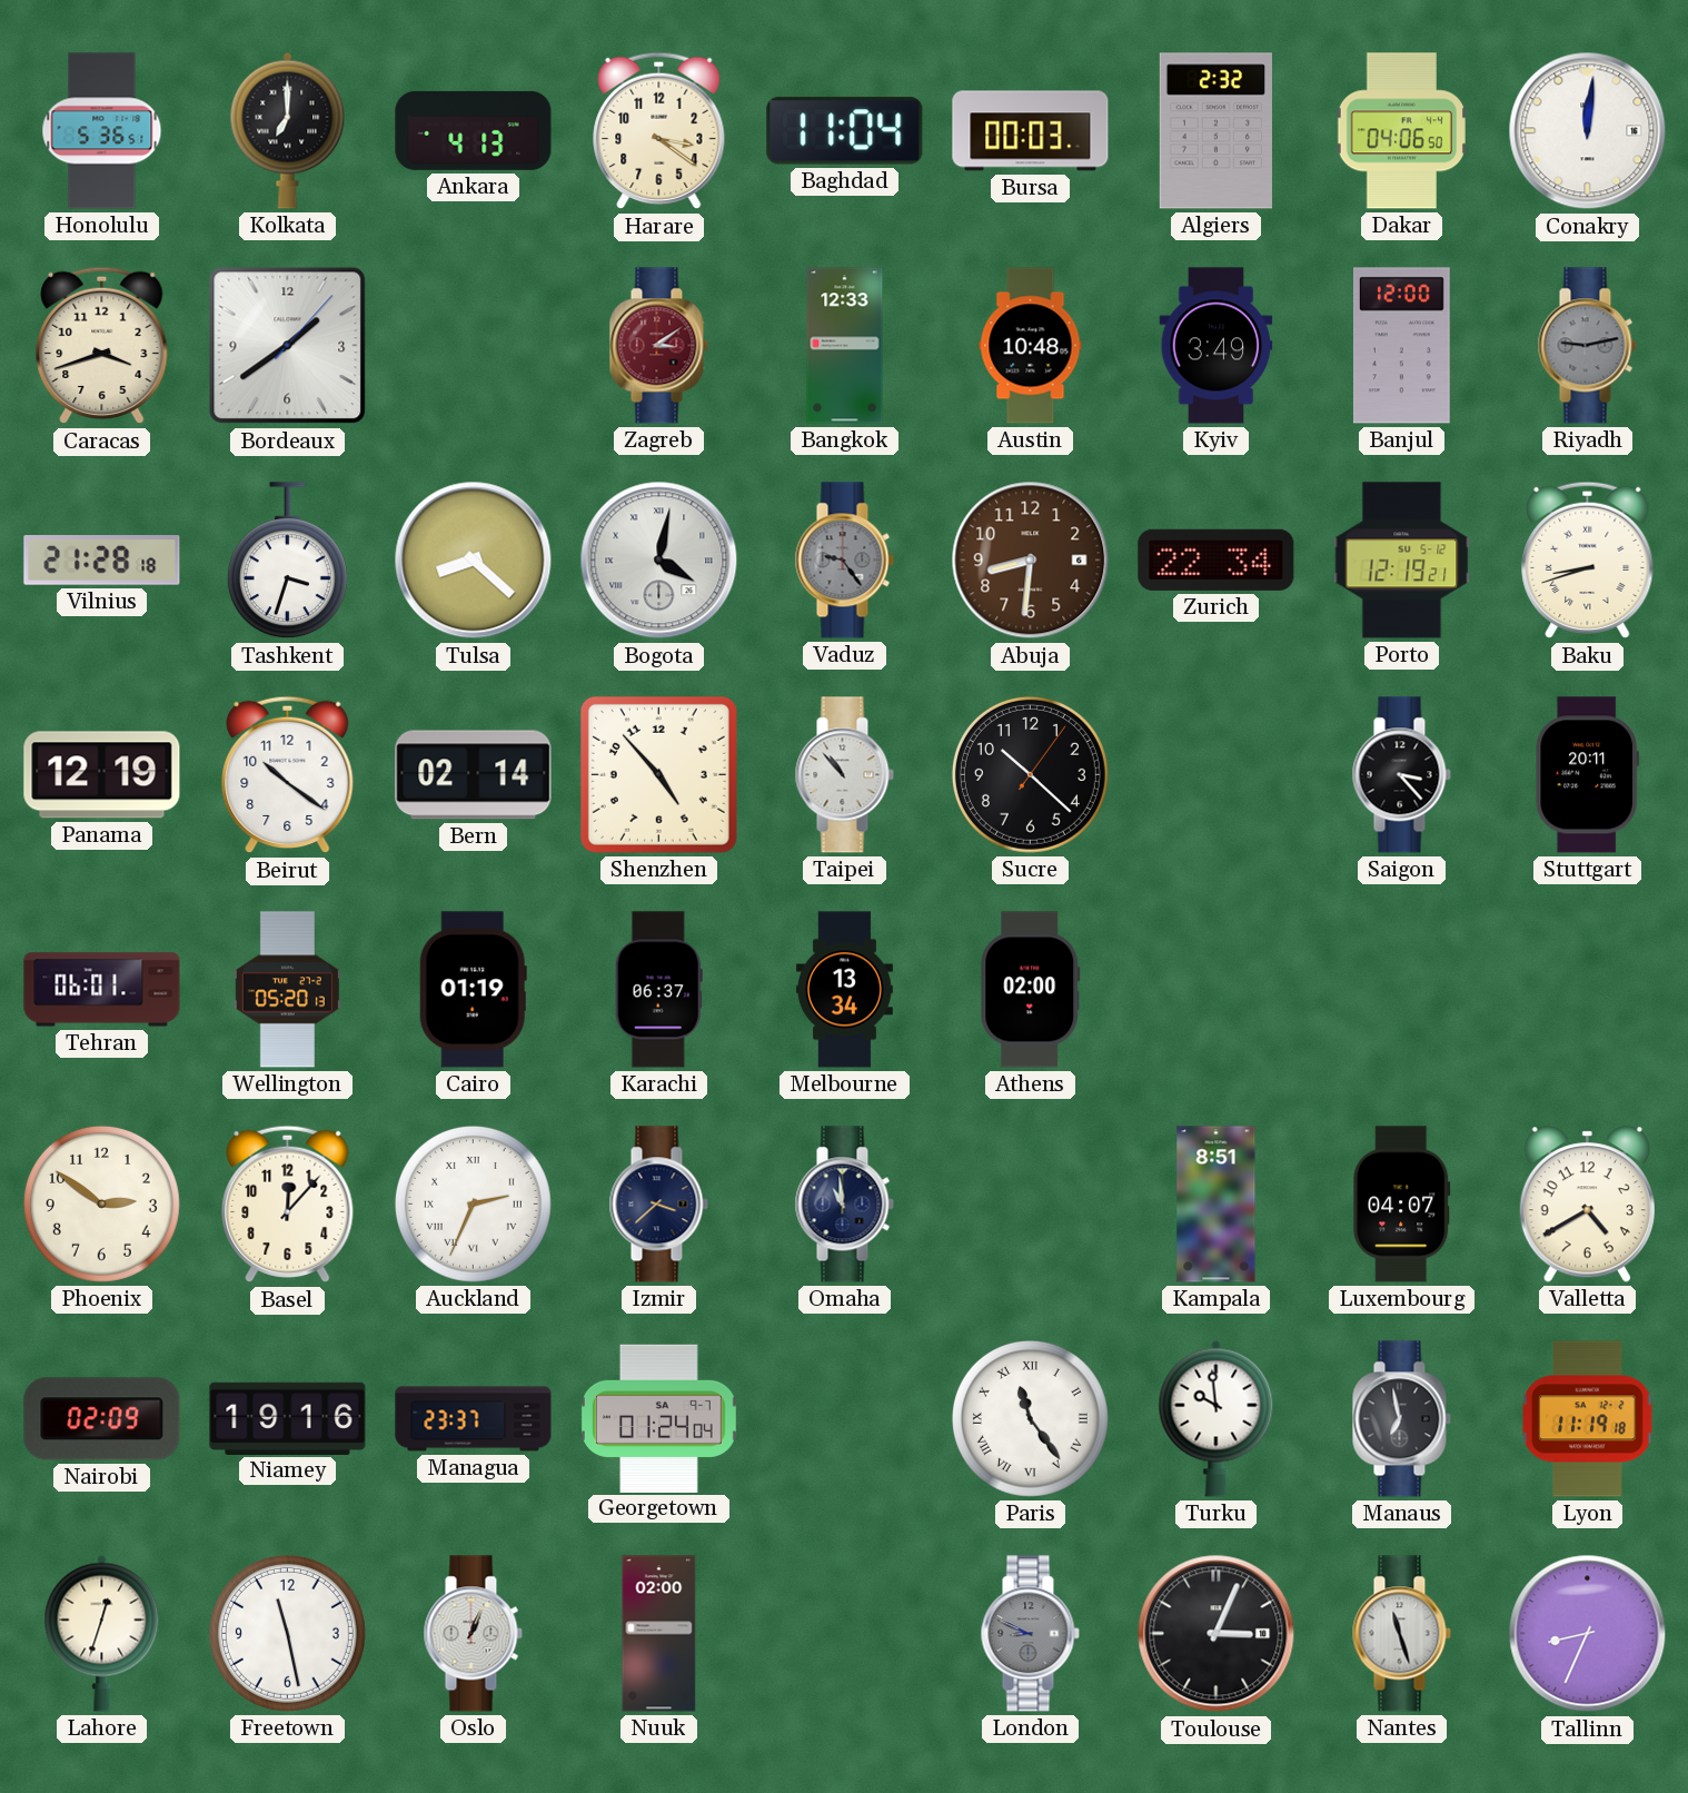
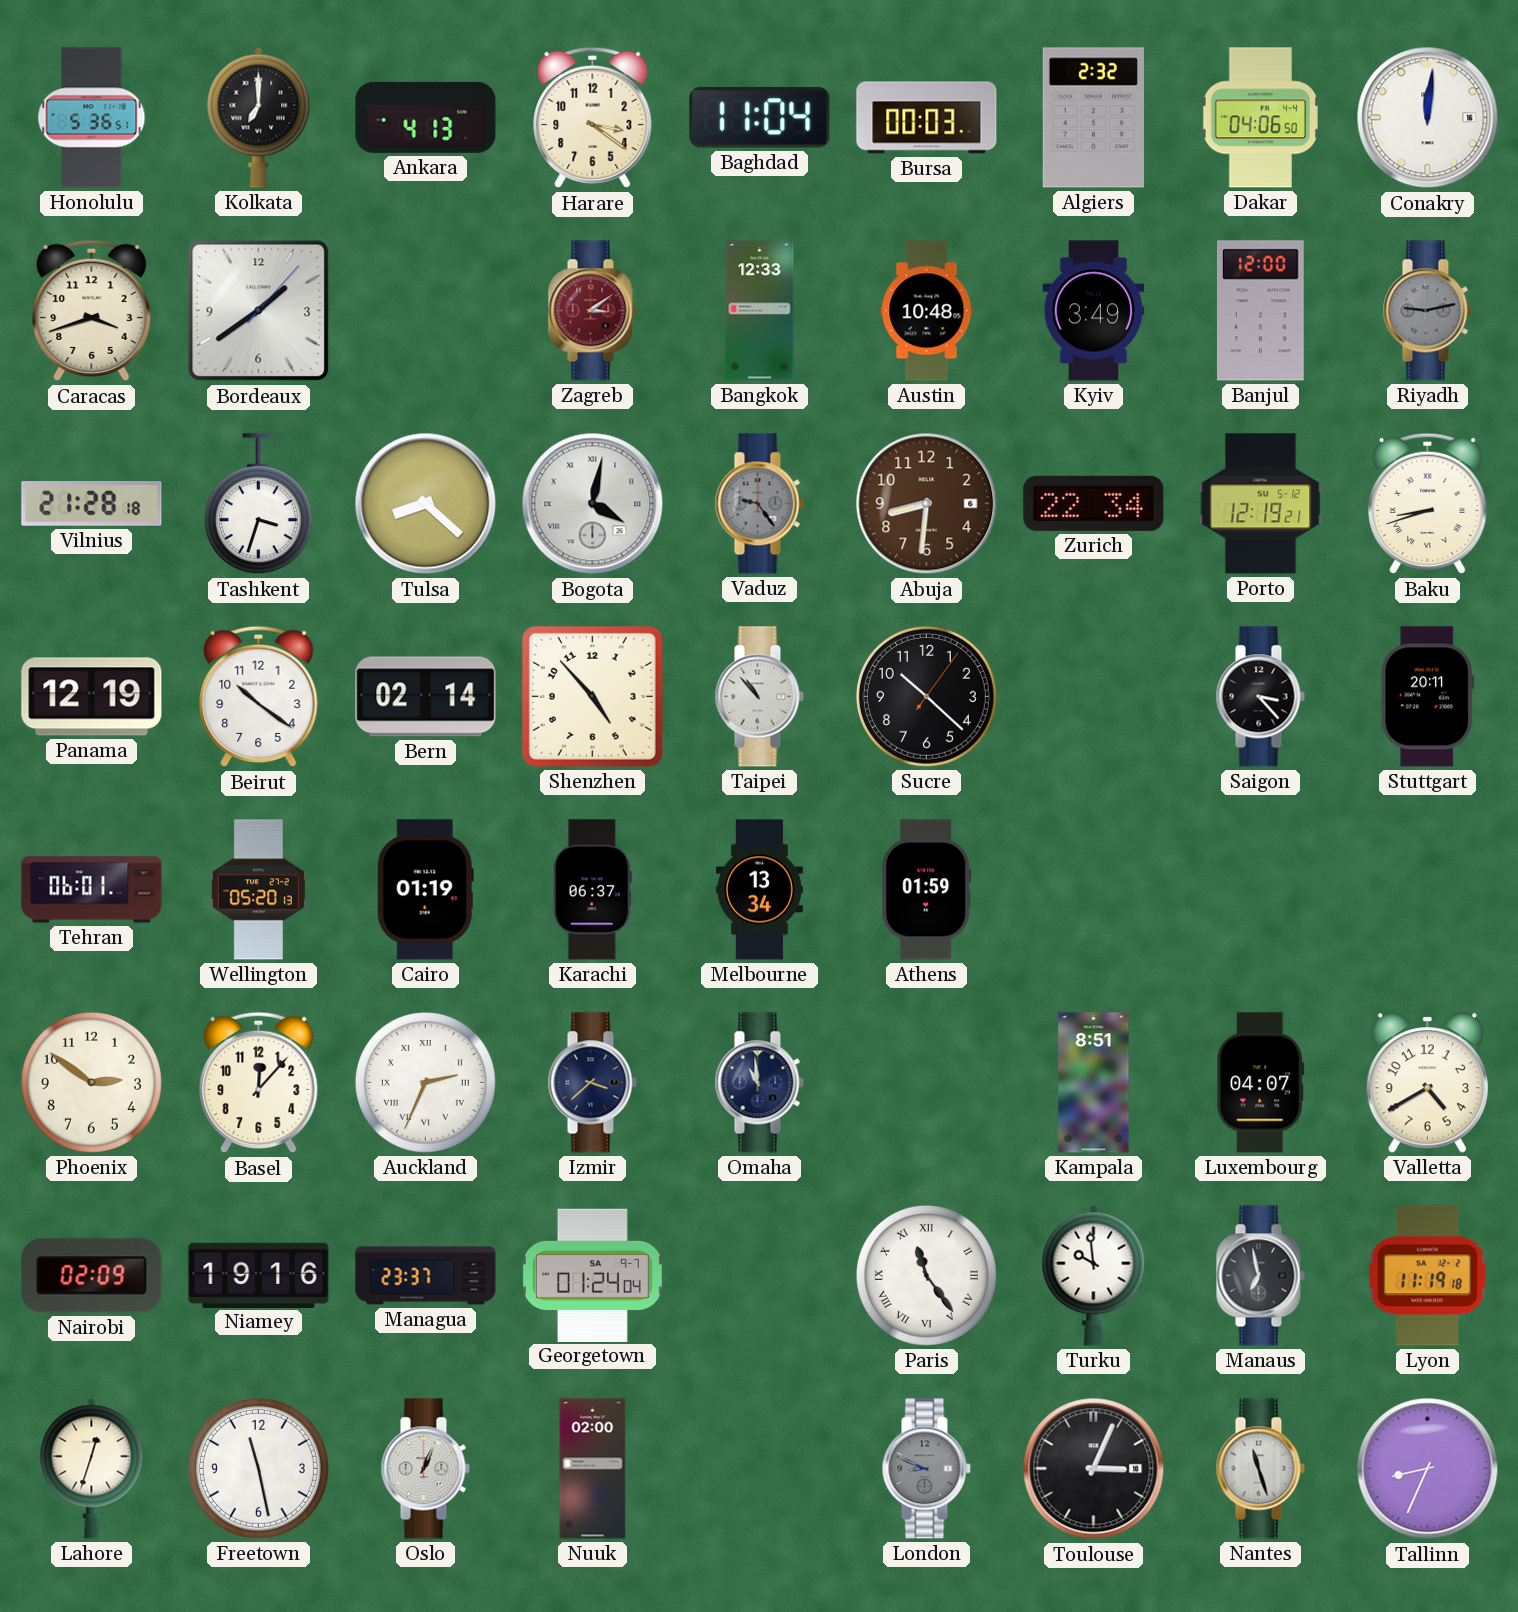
Athens: 02:00 -> 01:59 (927, 890)
